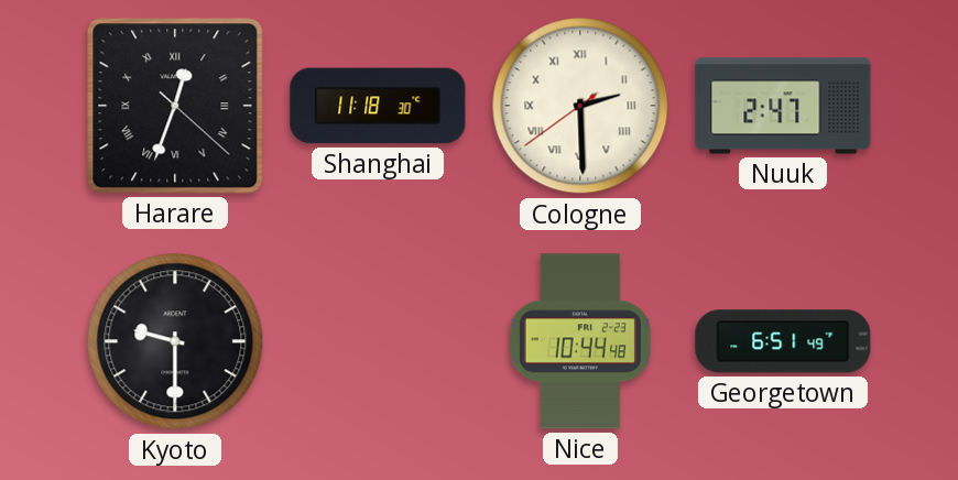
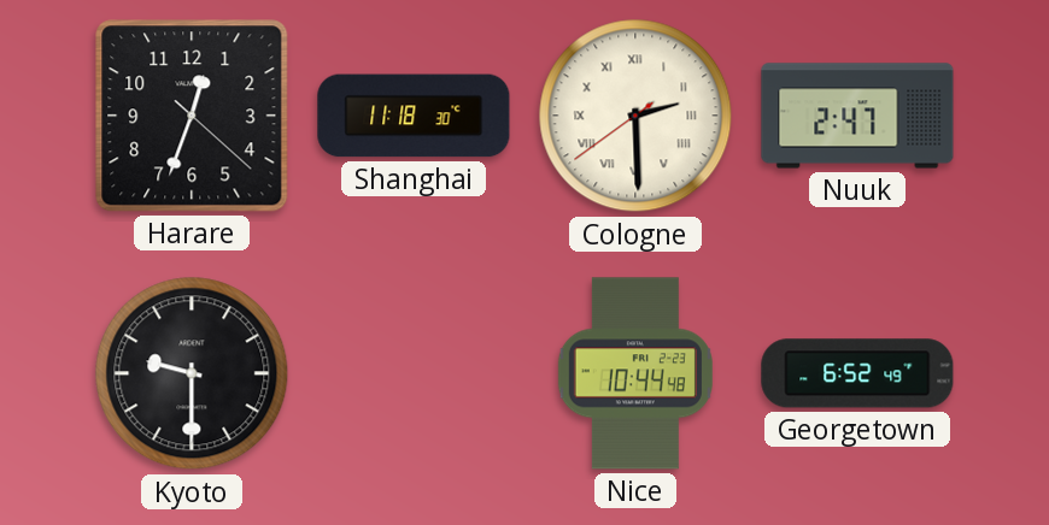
Harare numerals: Roman -> Arabic (192, 116)
Georgetown: 6:51 -> 6:52 (857, 373)
